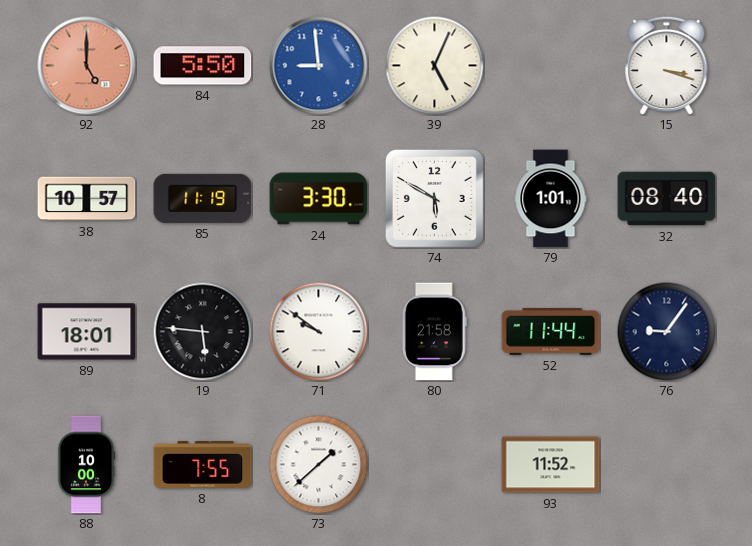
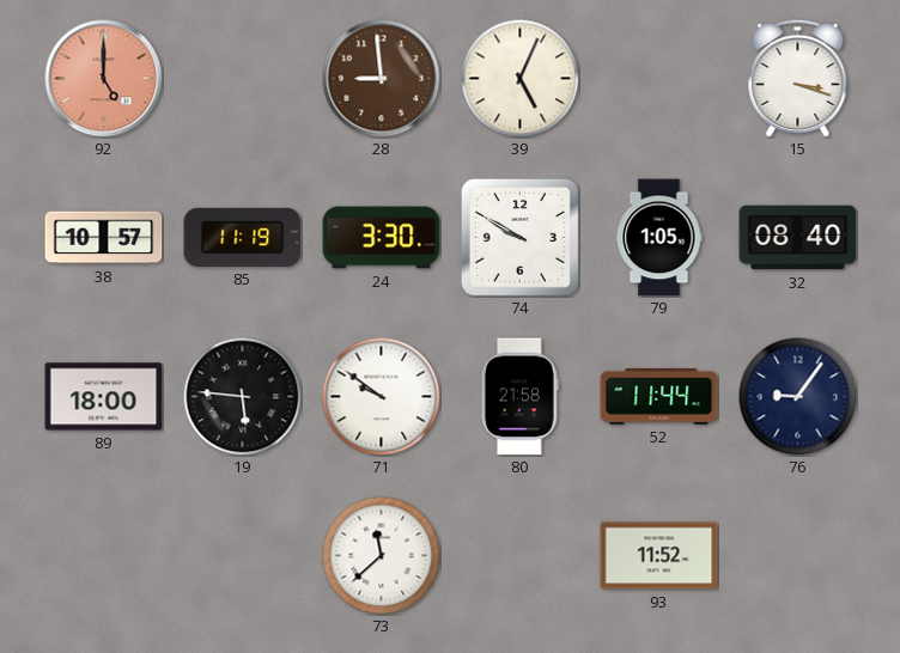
84: 5:50 -> none (203, 66)
28 dial: blue -> brown (382, 79)
74: 5:50 -> 9:50 (519, 237)
79: 1:01 -> 1:05 (659, 238)
89: 18:01 -> 18:00 (104, 397)
88: 10:00 -> none (86, 465)
8: 7:55 -> none (203, 464)
73: 1:38 -> 11:38 (382, 556)
